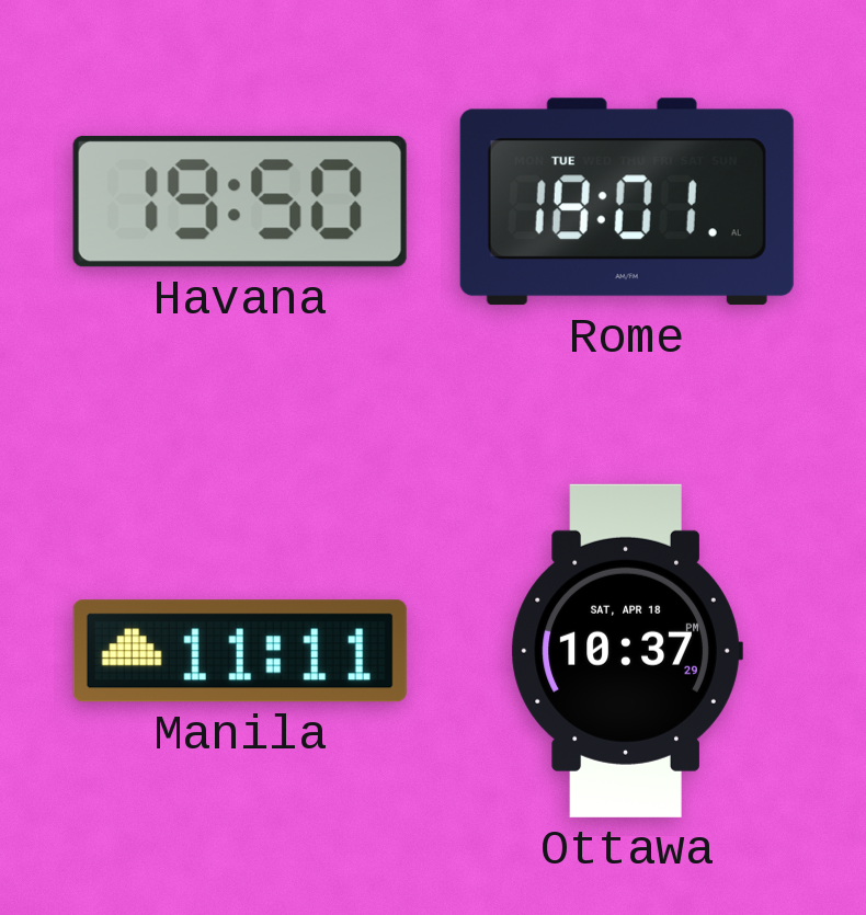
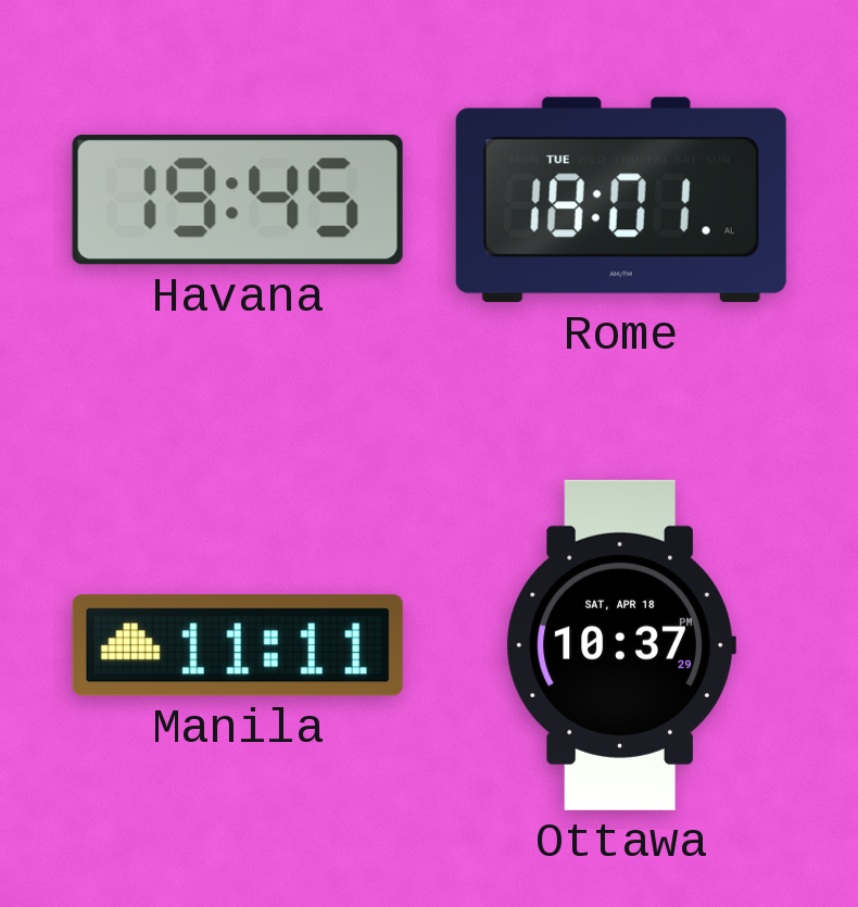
Havana: 19:50 -> 19:45 (238, 200)
